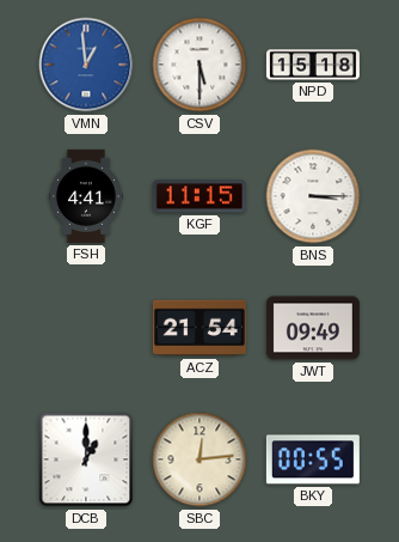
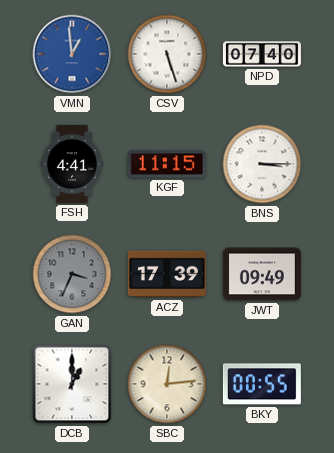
CSV: 5:30 -> 5:27 (167, 54)
NPD: 15:18 -> 07:40 (262, 54)
GAN: none -> 3:34 (72, 274)
ACZ: 21:54 -> 17:39 (167, 274)
